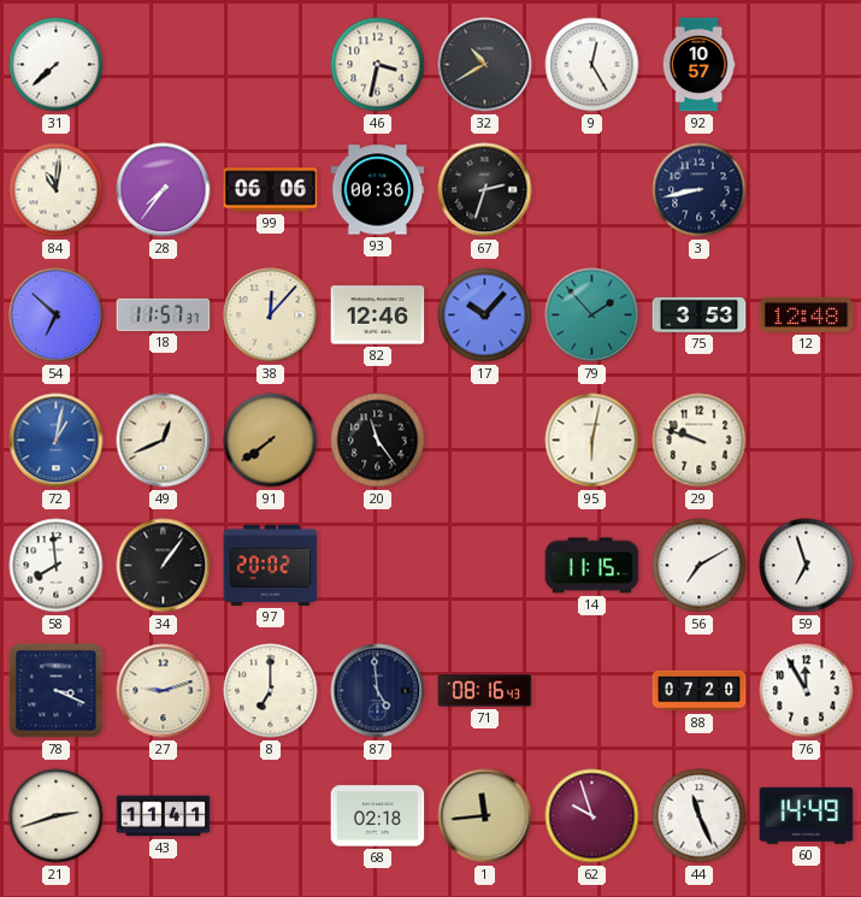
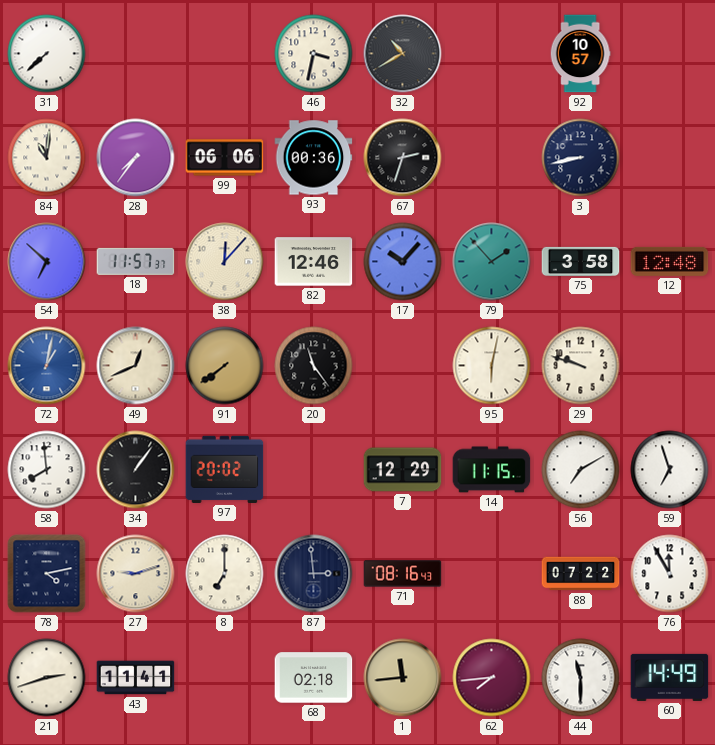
9: 12:25 -> none (592, 65)
75: 3:53 -> 3:58 (581, 261)
7: none -> 12:29 (403, 470)
78: 3:19 -> 4:13 (47, 574)
87: 4:59 -> 2:59 (314, 574)
88: 07:20 -> 07:22 (581, 574)
62: 9:57 -> 7:44 (492, 678)
44: 11:26 -> 11:30 (581, 678)
